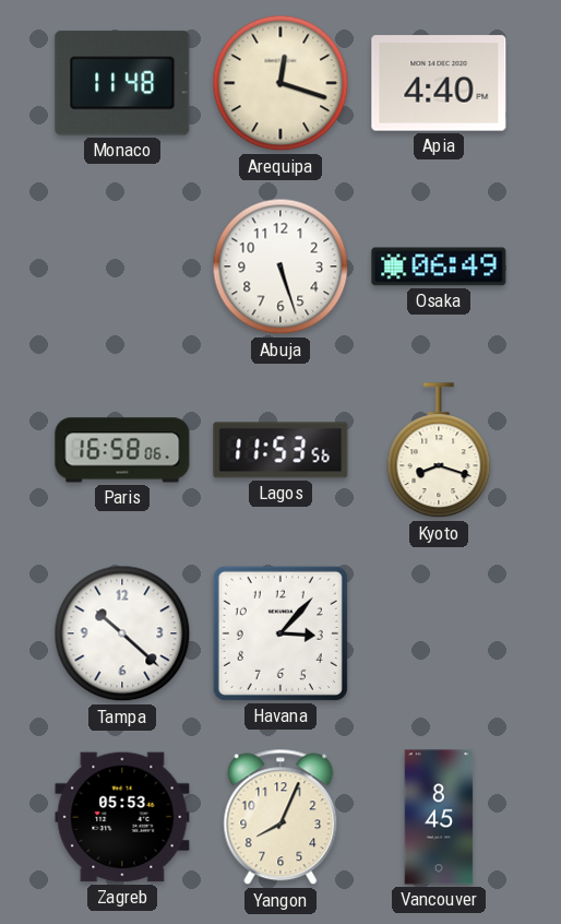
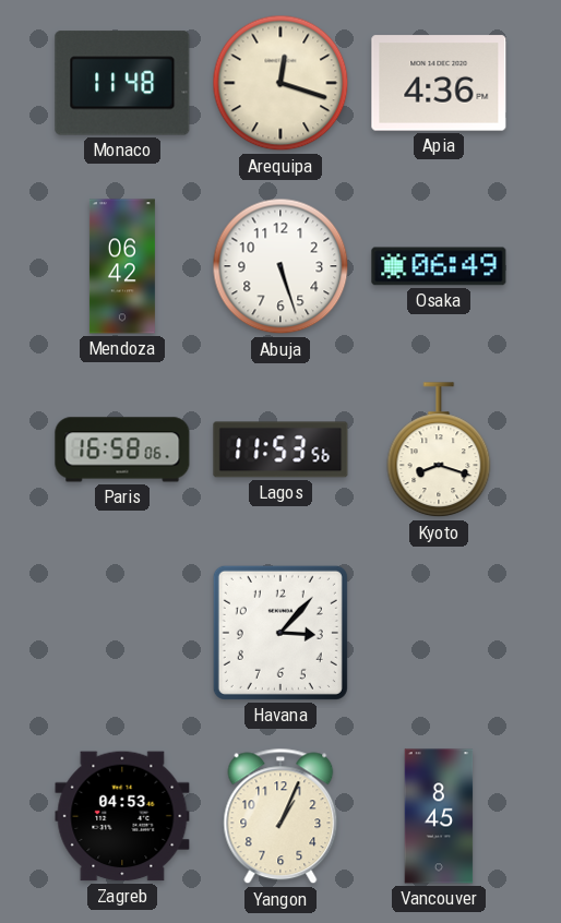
Apia: 4:40 -> 4:36 (439, 83)
Mendoza: none -> 06:42 (122, 266)
Tampa: 10:22 -> none (122, 633)
Zagreb: 05:53 -> 04:53 (122, 816)
Yangon: 8:04 -> 1:04 (280, 816)
